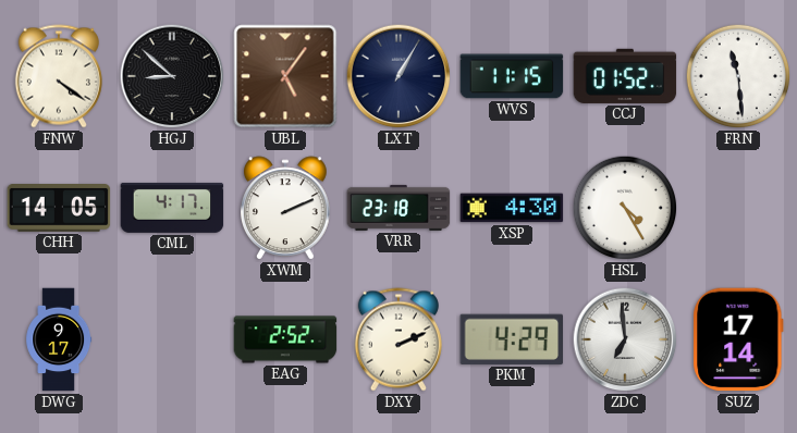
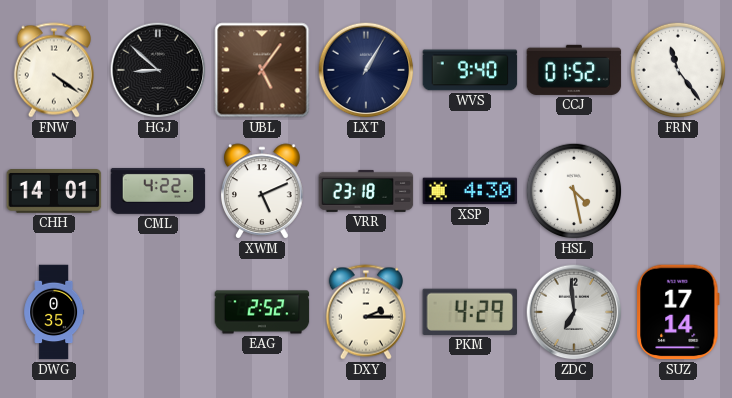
WVS: 11:15 -> 9:40 (470, 70)
FRN: 11:29 -> 11:24 (678, 70)
CHH: 14:05 -> 14:01 (54, 192)
CML: 4:17 -> 4:22 (158, 191)
XWM: 2:11 -> 5:11 (263, 191)
HSL: 4:25 -> 4:28 (574, 191)
DWG: 9:17 -> 0:35 (54, 312)
DXY: 2:11 -> 2:15 (366, 312)
